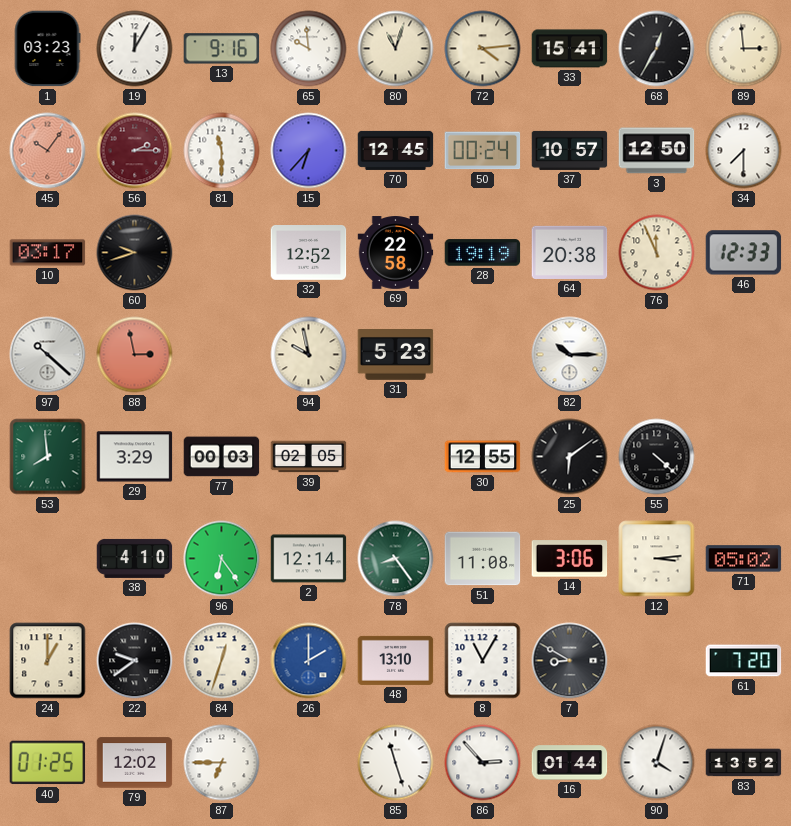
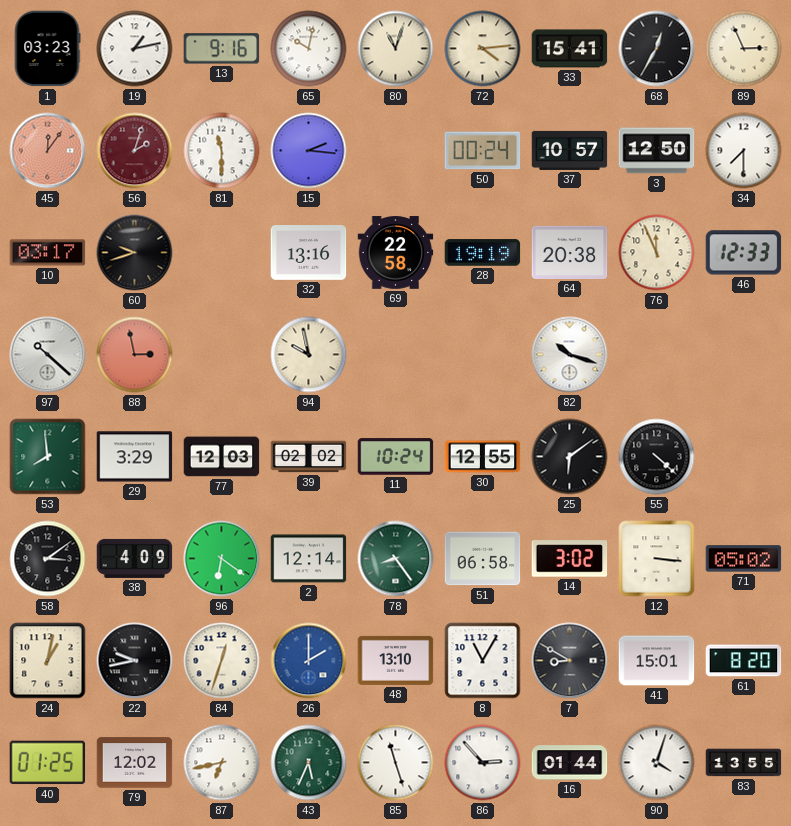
19: 12:05 -> 1:13 (135, 49)
65: 9:59 -> 10:02 (309, 49)
89: 2:59 -> 2:56 (744, 49)
45: 10:06 -> 12:06 (48, 151)
56: 2:15 -> 2:03 (135, 151)
15: 6:37 -> 2:16 (309, 151)
70: 12:45 -> none (396, 150)
32: 12:52 -> 13:16 (309, 253)
31: 5:23 -> none (396, 355)
82: 10:15 -> 10:18 (570, 355)
77: 00:03 -> 12:03 (222, 457)
39: 02:05 -> 02:02 (309, 457)
11: none -> 10:24 (396, 457)
58: none -> 3:09 (48, 559)
38: 4:10 -> 4:09 (135, 558)
96: 6:24 -> 6:21 (222, 559)
51: 11:08 -> 06:58 (483, 559)
14: 3:06 -> 3:02 (570, 559)
12: 3:14 -> 3:16 (657, 559)
24: 1:00 -> 1:02 (48, 661)
22: 9:39 -> 9:43 (135, 661)
41: none -> 15:01 (657, 661)
61: 7:20 -> 8:20 (744, 661)
87: 6:45 -> 6:43 (222, 763)
43: none -> 5:34 (309, 763)
83: 13:52 -> 13:55 (744, 763)
